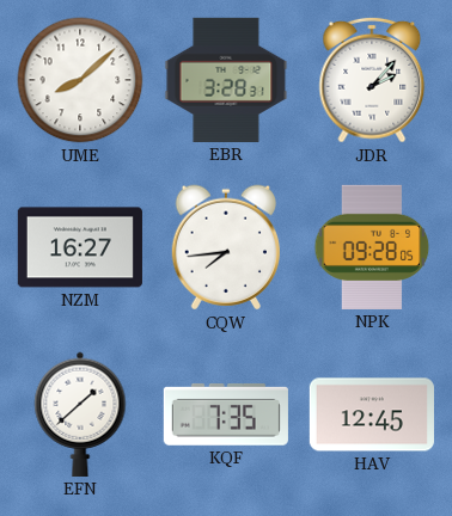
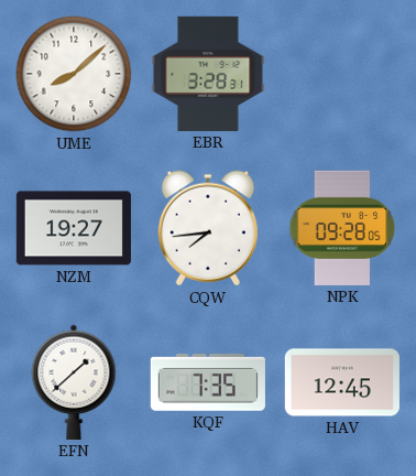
JDR: 2:07 -> none (372, 80)
NZM: 16:27 -> 19:27 (74, 228)
